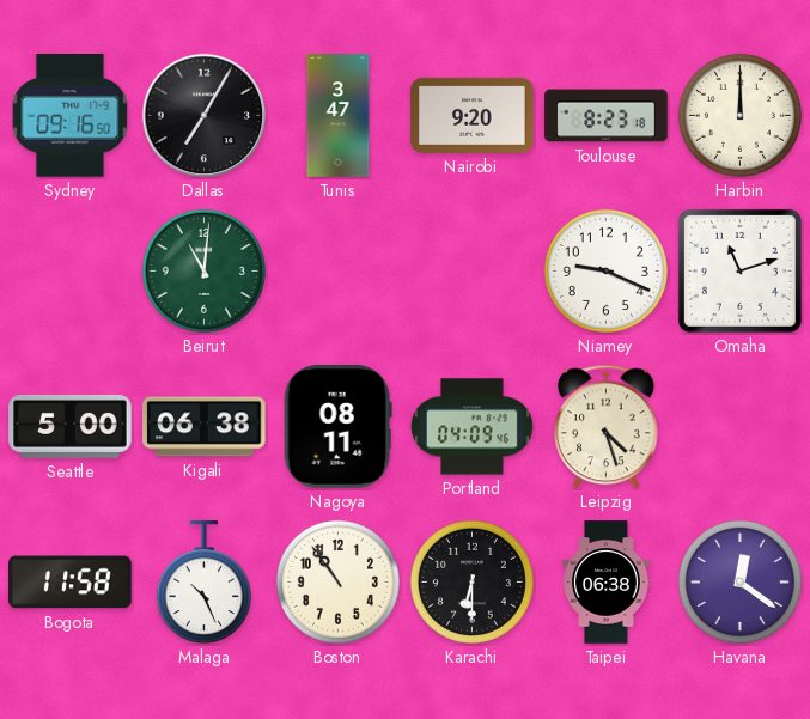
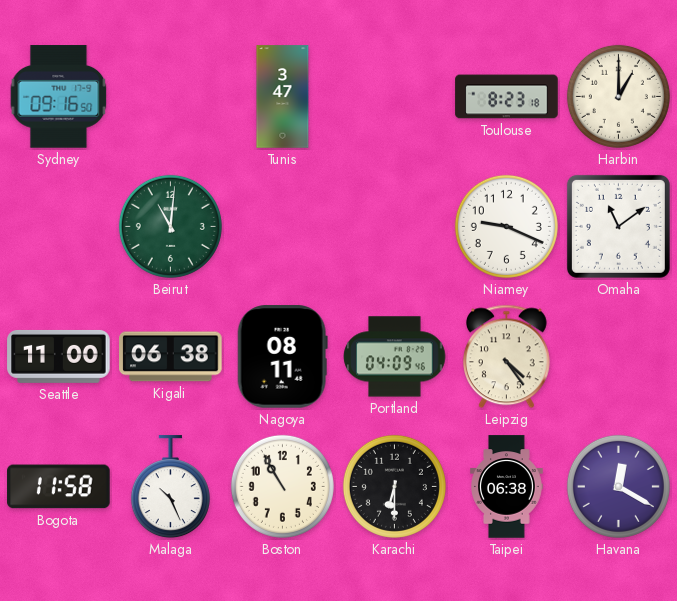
Dallas: 7:05 -> none (205, 116)
Nairobi: 9:20 -> none (473, 115)
Harbin: 12:00 -> 1:00 (618, 96)
Omaha: 11:12 -> 11:09 (618, 226)
Seattle: 5:00 -> 11:00 (59, 356)
Leipzig: 4:27 -> 4:24 (506, 357)
Boston: 10:54 -> 10:55 (282, 486)
Havana: 12:21 -> 12:20 (618, 486)
